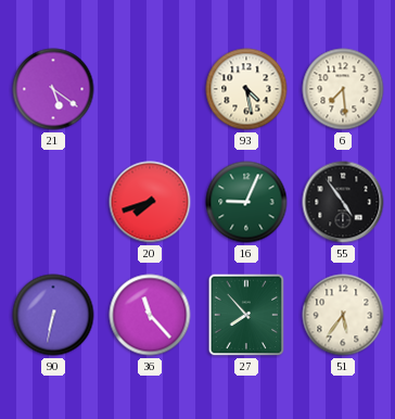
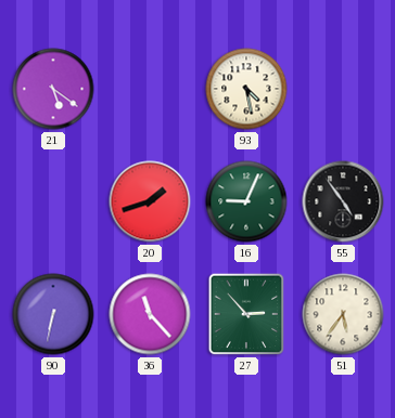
6: 7:29 -> none (343, 89)
20: 7:42 -> 1:42 (150, 201)
27: 7:53 -> 2:53 (246, 314)
